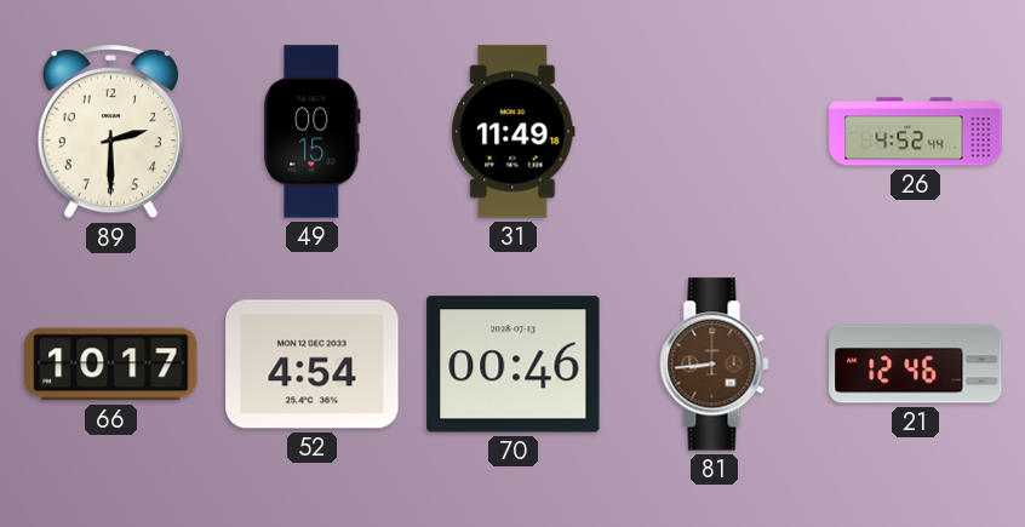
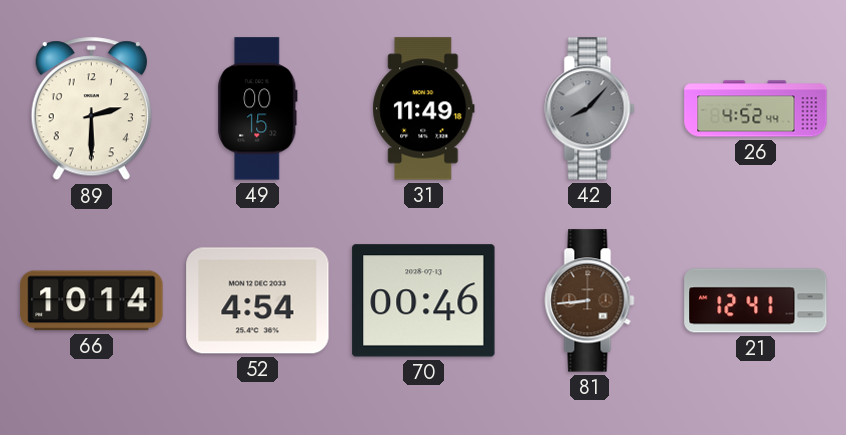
42: none -> 8:07 (590, 109)
66: 10:17 -> 10:14 (92, 301)
21: 12:46 -> 12:41 (756, 301)
